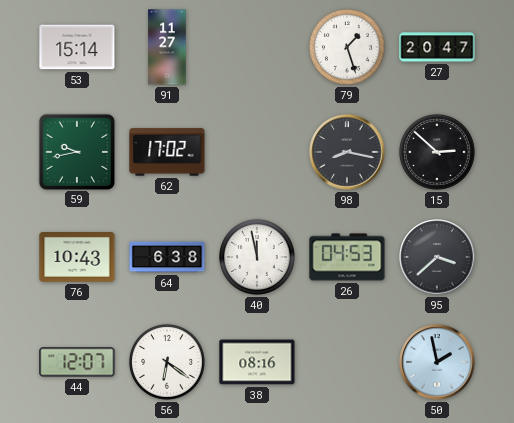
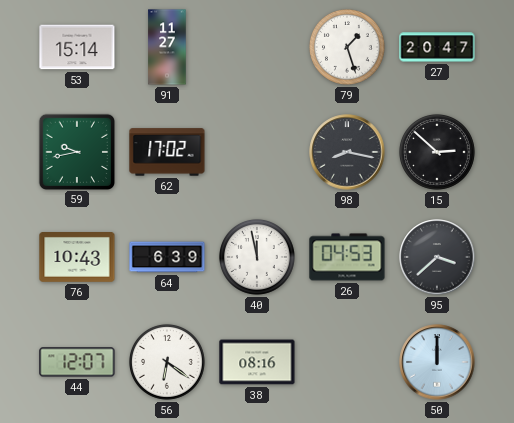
64: 6:38 -> 6:39 (167, 257)
50: 1:58 -> 12:00 (437, 362)
